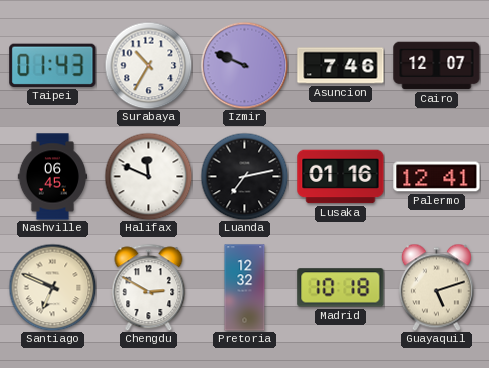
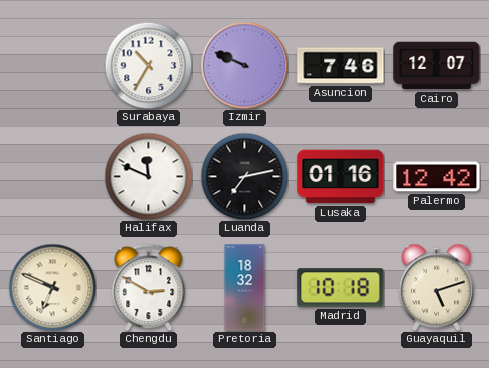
Taipei: 01:43 -> none (53, 65)
Nashville: 06:45 -> none (52, 177)
Palermo: 12:41 -> 12:42 (437, 177)
Pretoria: 12:32 -> 18:32 (245, 288)
